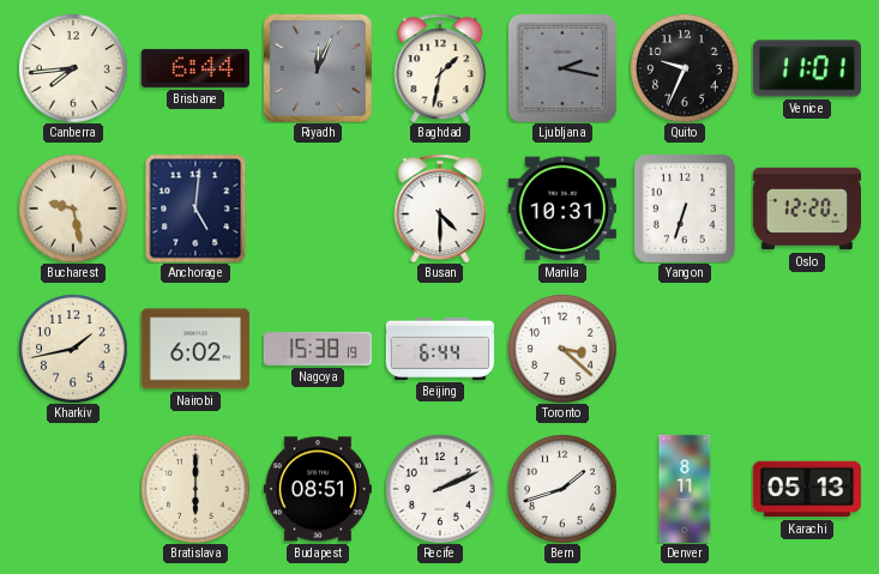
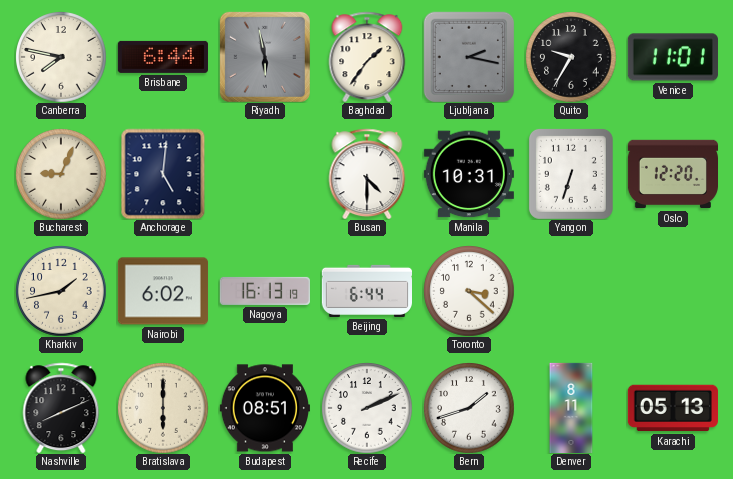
Canberra: 7:44 -> 7:47 (61, 57)
Riyadh: 12:04 -> 5:58 (265, 57)
Baghdad: 1:32 -> 1:36 (367, 57)
Quito: 9:34 -> 9:35 (571, 57)
Bucharest: 9:28 -> 9:04 (61, 174)
Nagoya: 15:38 -> 16:13 (265, 291)
Nashville: none -> 8:11 (61, 408)
